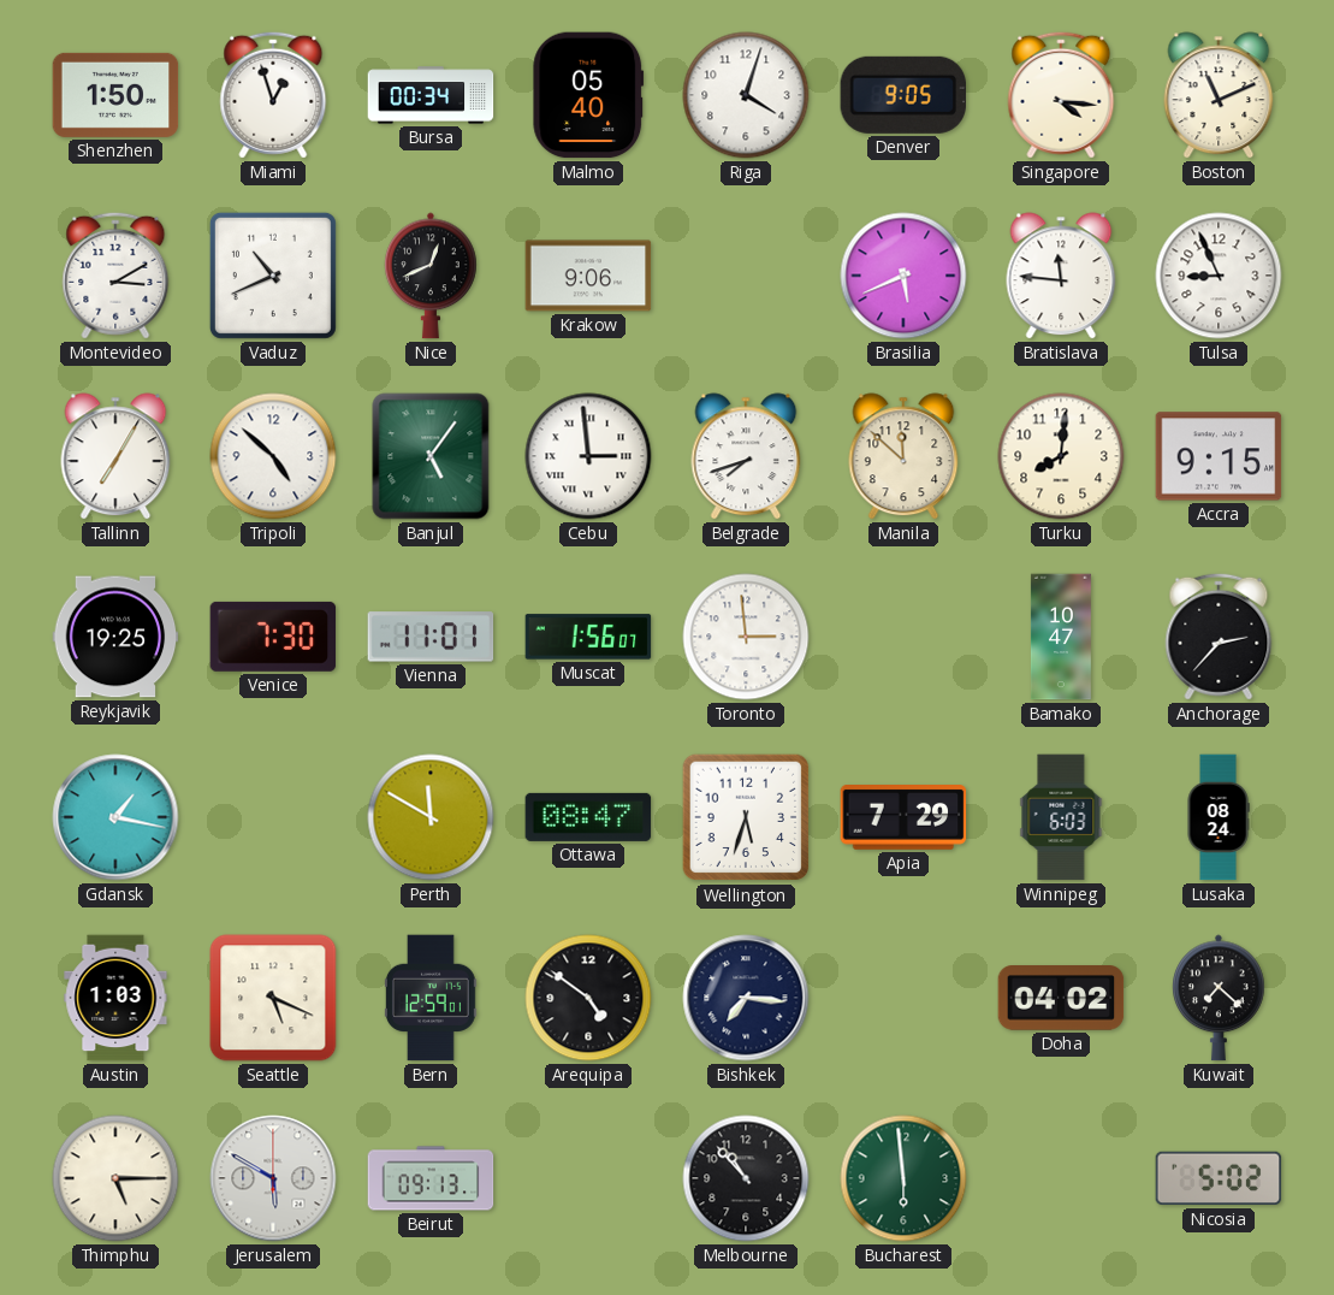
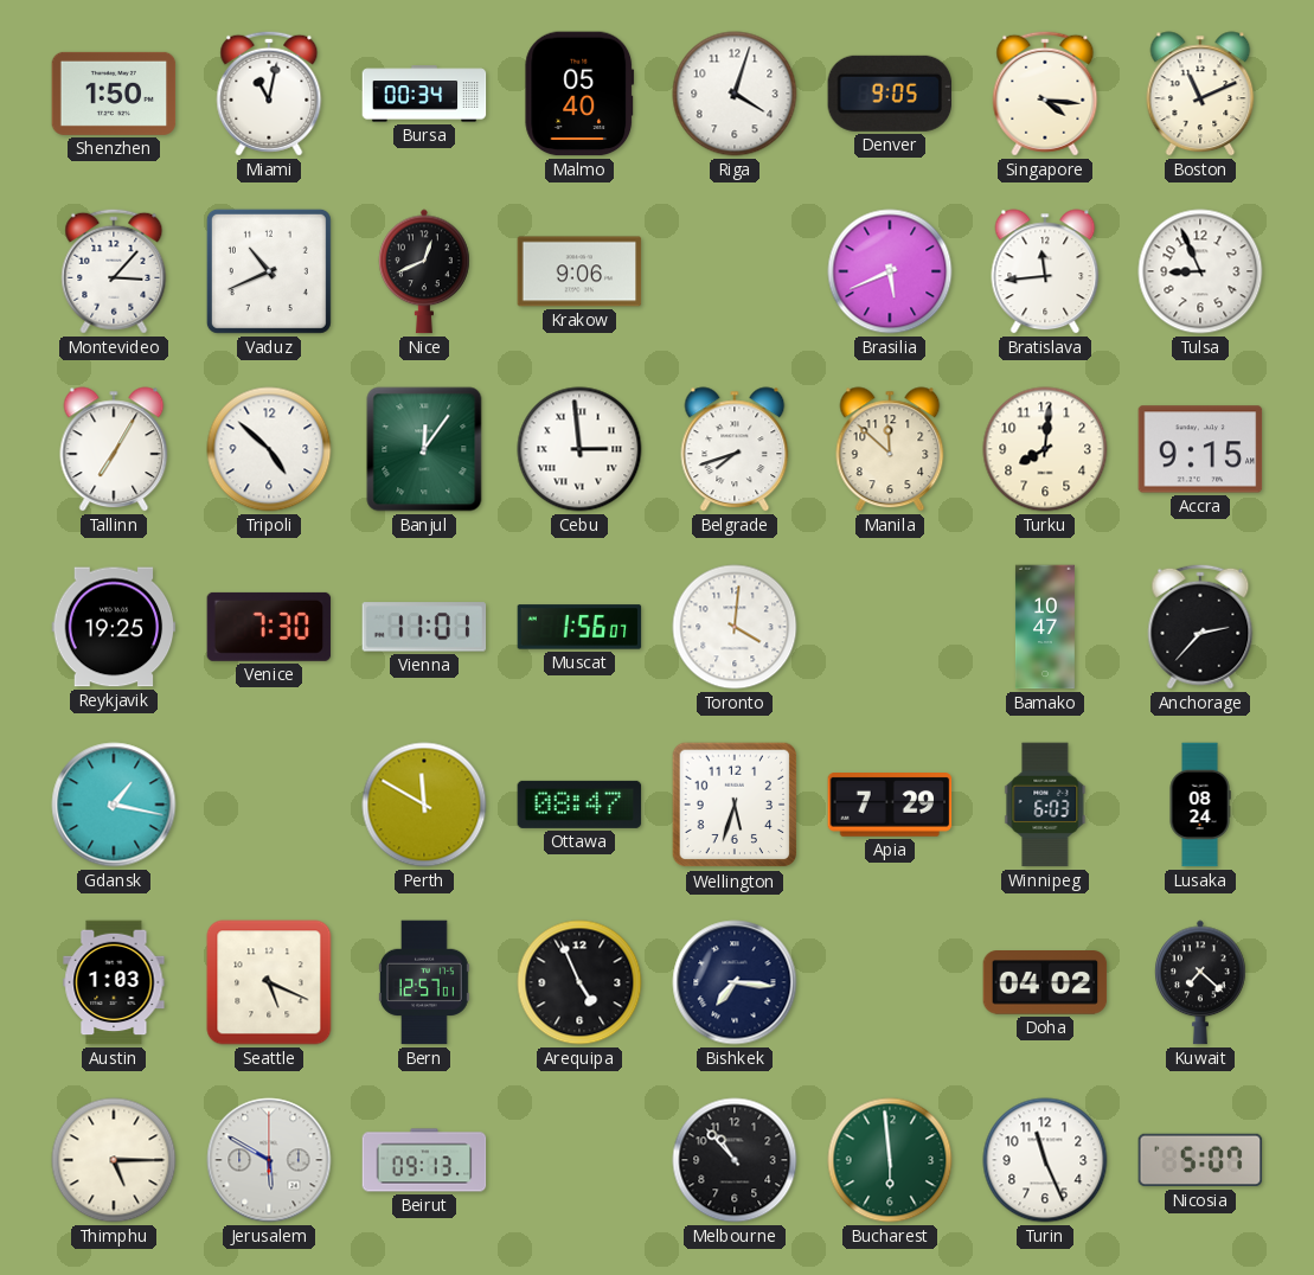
Miami: 12:57 -> 11:02 (269, 94)
Montevideo: 3:10 -> 3:07 (114, 271)
Bratislava: 11:46 -> 11:44 (1045, 271)
Banjul: 5:06 -> 12:06 (424, 449)
Toronto: 2:59 -> 4:01 (735, 627)
Bern: 12:59 -> 12:57 (424, 982)
Arequipa: 4:51 -> 4:56 (579, 982)
Turin: none -> 11:26 (1045, 1160)
Nicosia: 5:02 -> 5:07 (1200, 1160)
